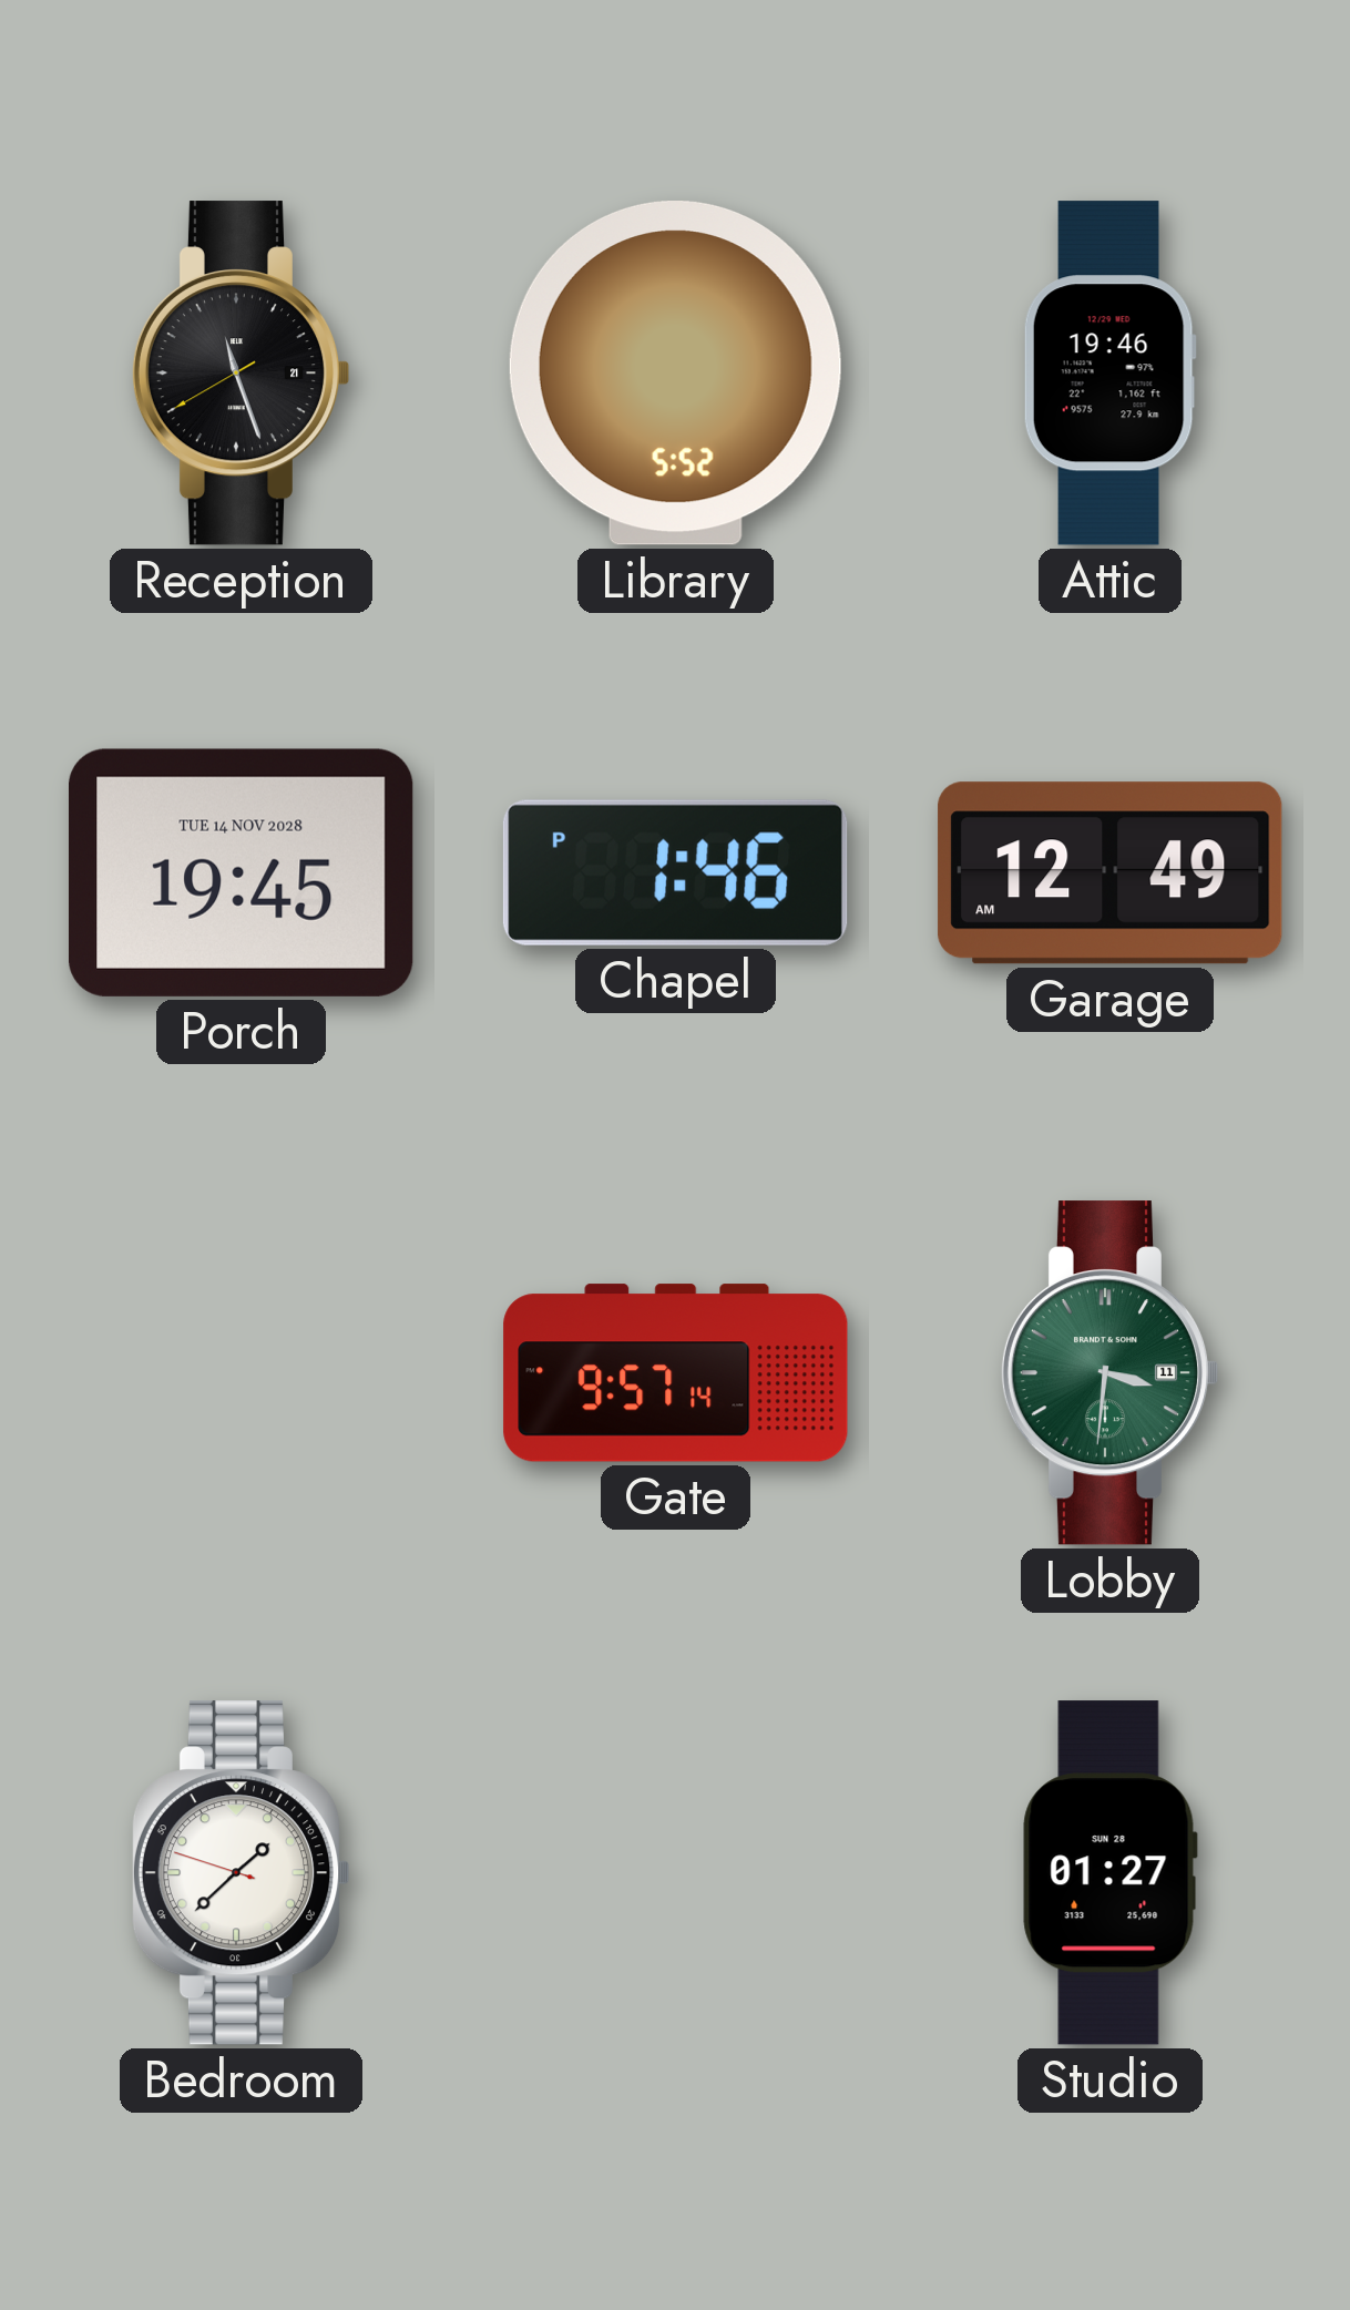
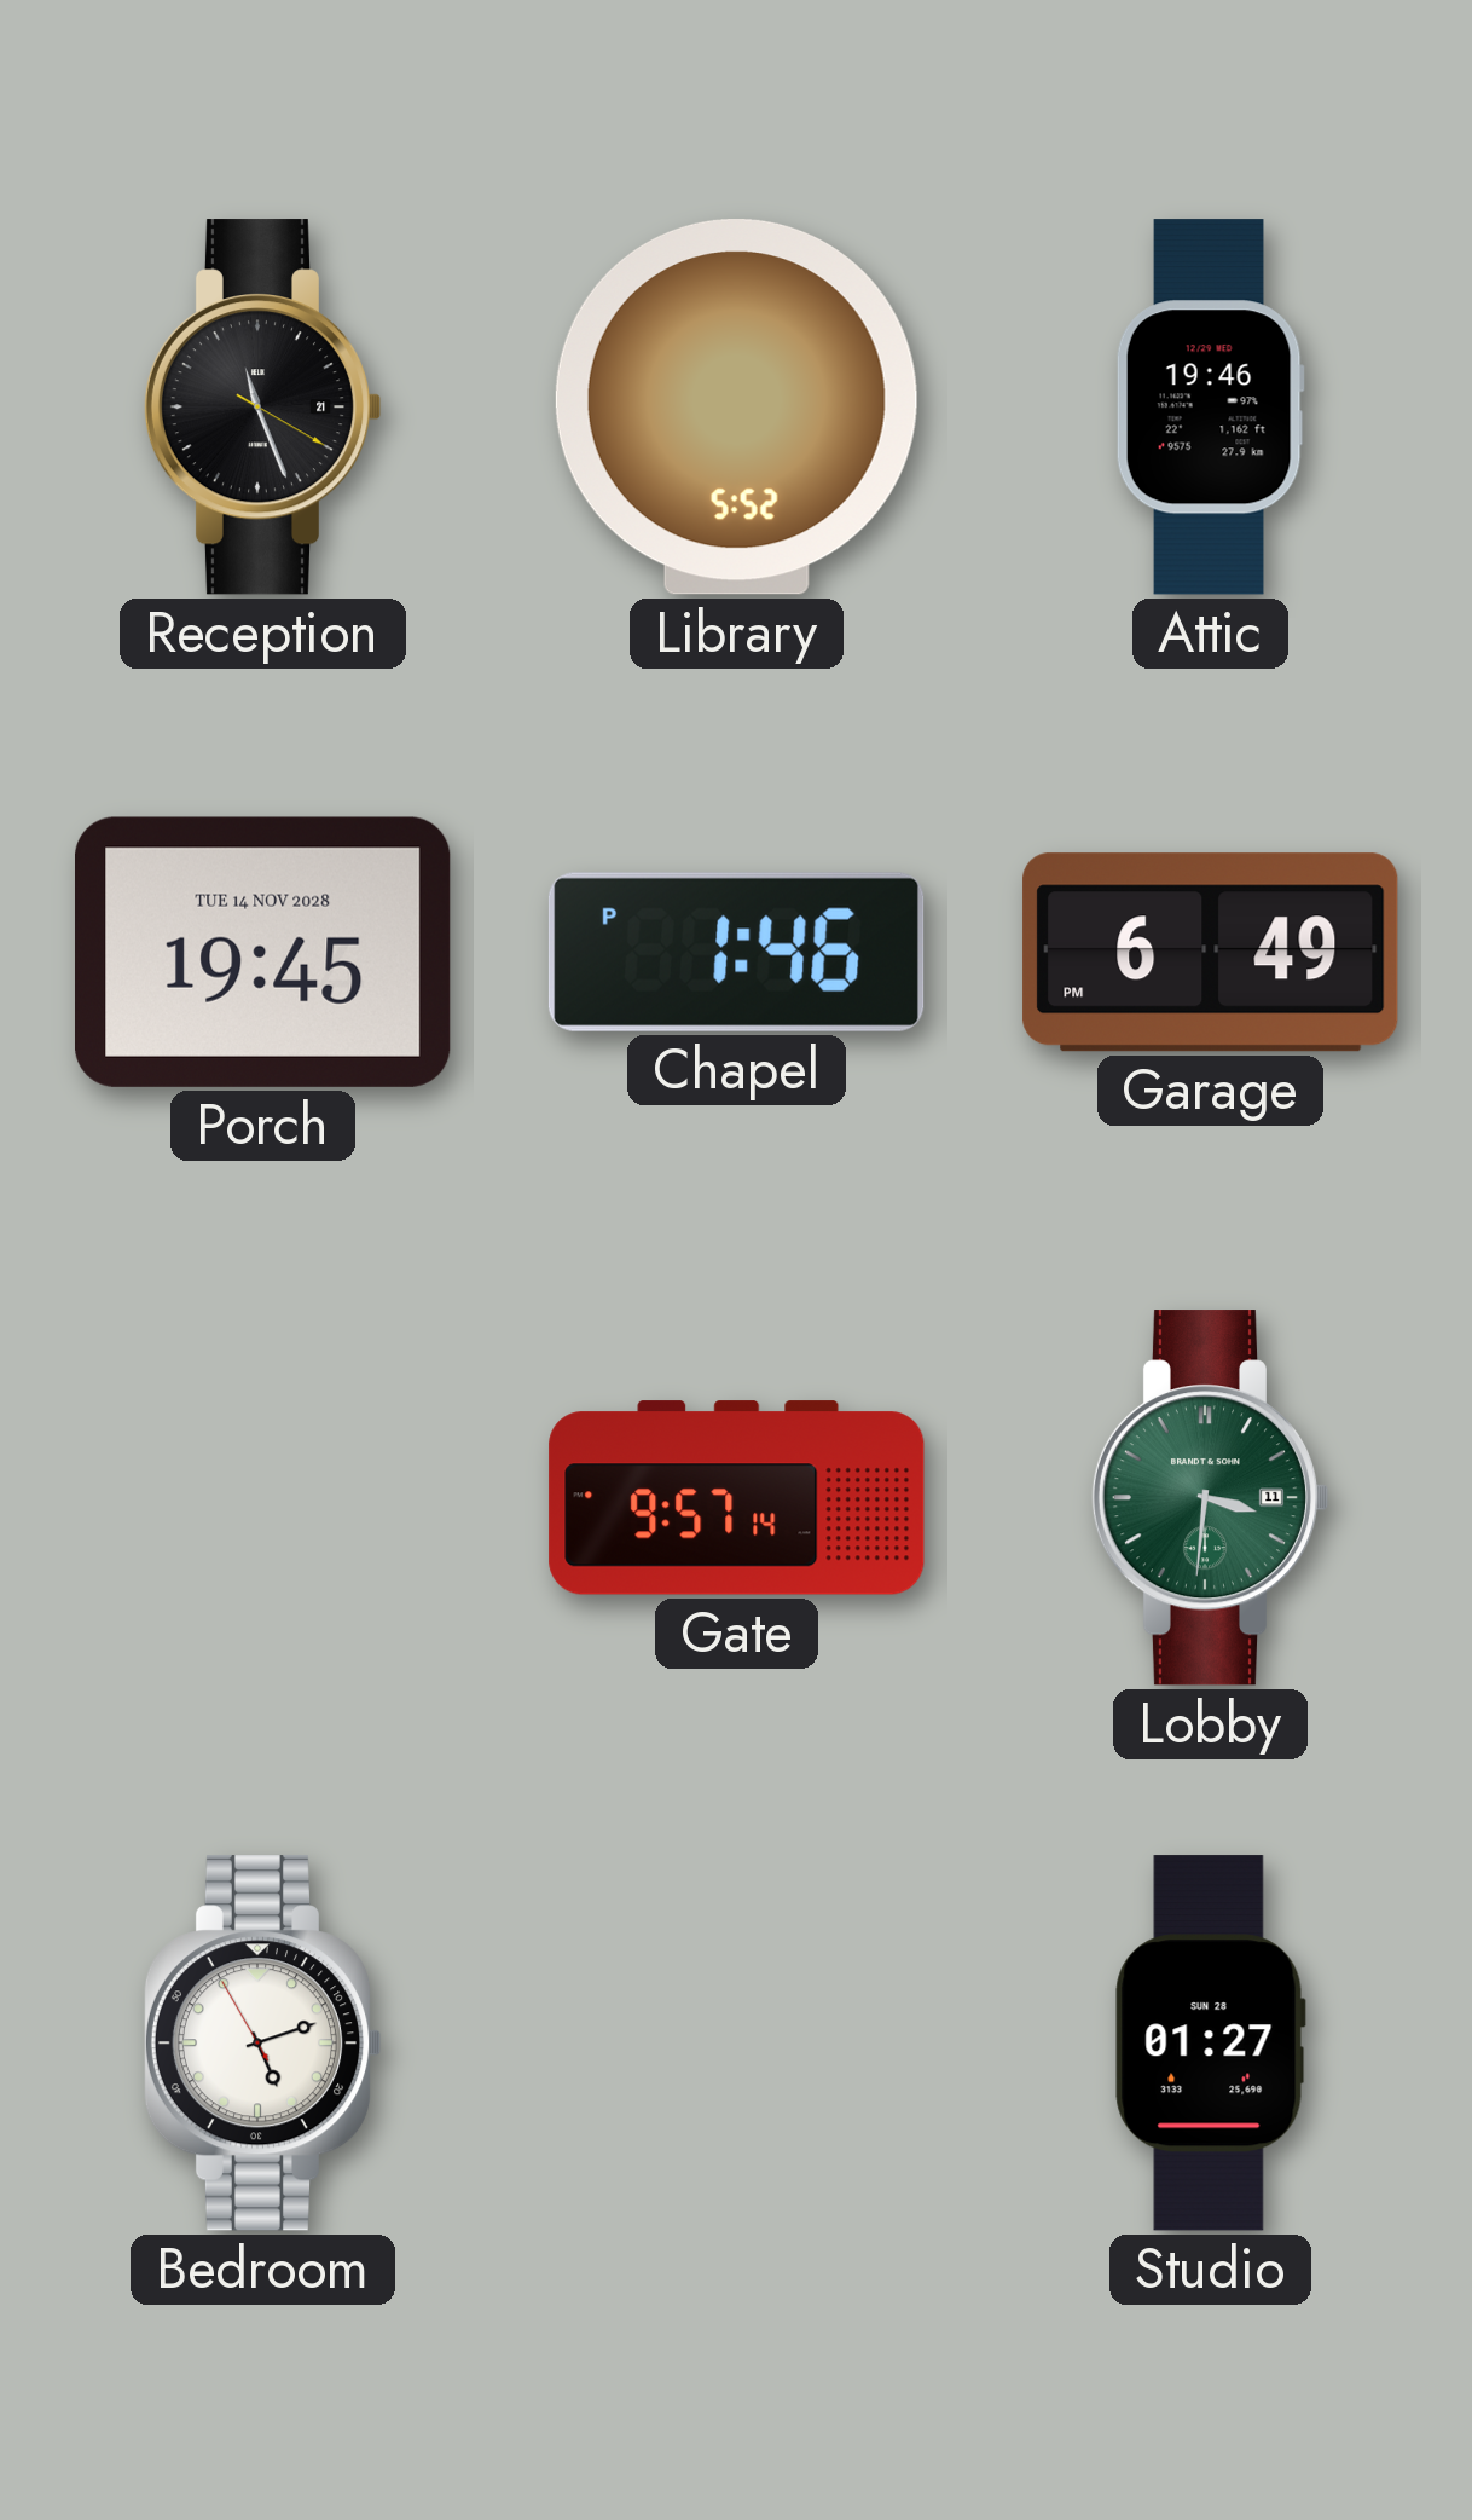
Reception: 11:26:40 -> 11:26:20 (262, 408)
Garage: 12:49 -> 6:49 (1211, 953)
Bedroom: 1:37 -> 5:11 (262, 2044)
